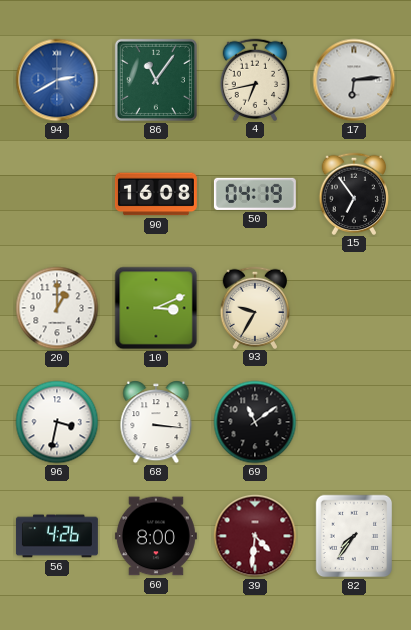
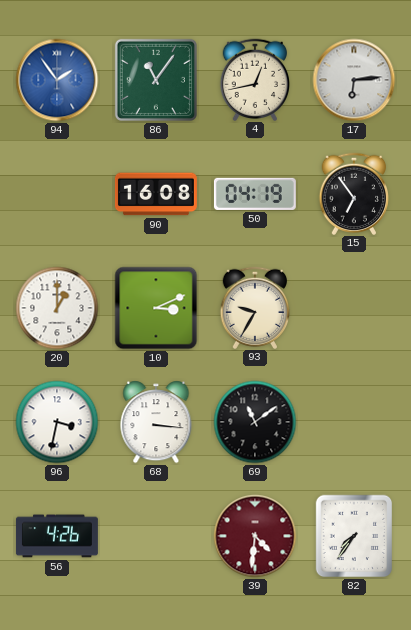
94: 2:40 -> 1:54 (57, 80)
4: 6:43 -> 12:43 (255, 79)
60: 8:00 -> none (156, 536)
